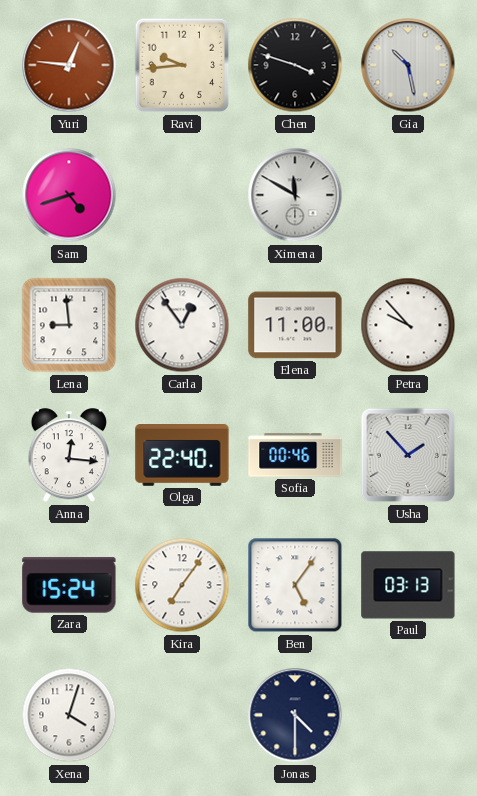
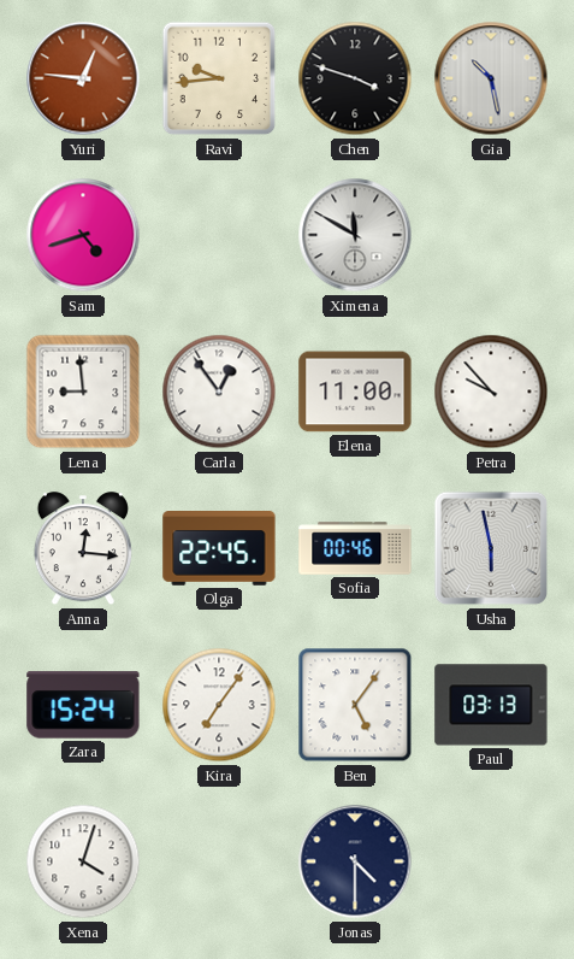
Olga: 22:40 -> 22:45 (219, 548)
Usha: 1:53 -> 5:58 (491, 548)
